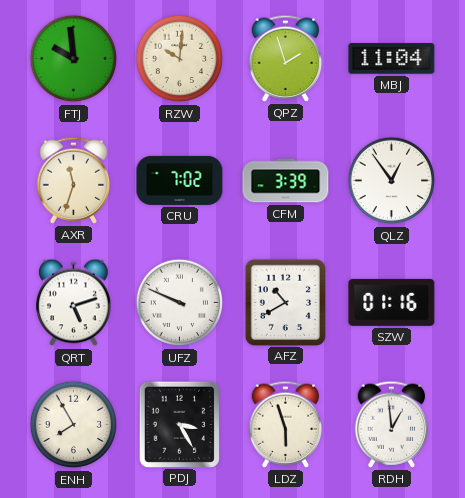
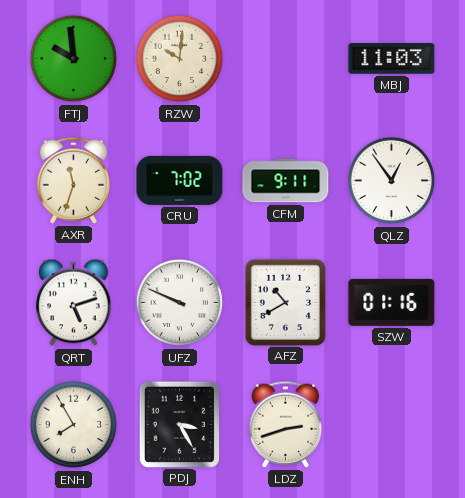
QPZ: 1:57 -> none (286, 58)
MBJ: 11:04 -> 11:03 (392, 59)
CFM: 3:39 -> 9:11 (286, 181)
LDZ: 5:57 -> 2:42 (286, 424)
RDH: 12:59 -> none (392, 424)
